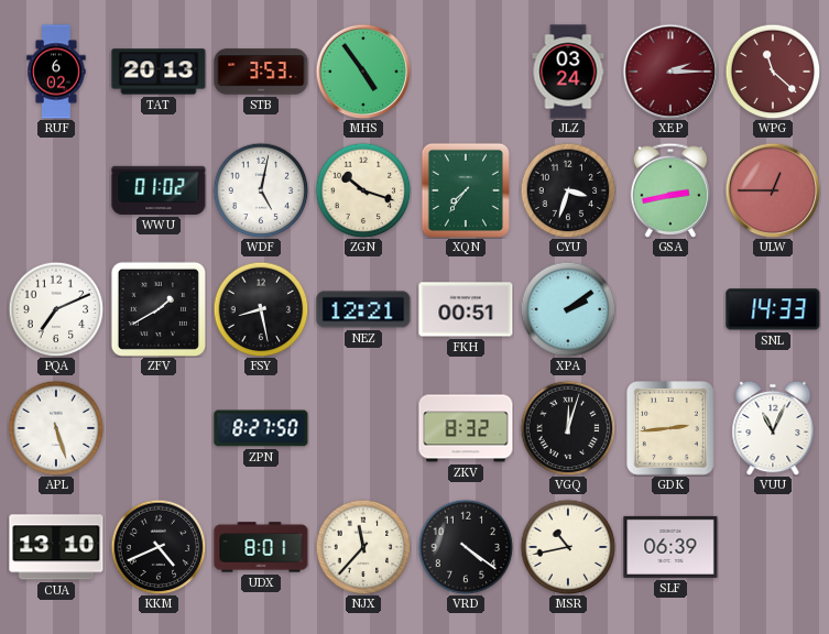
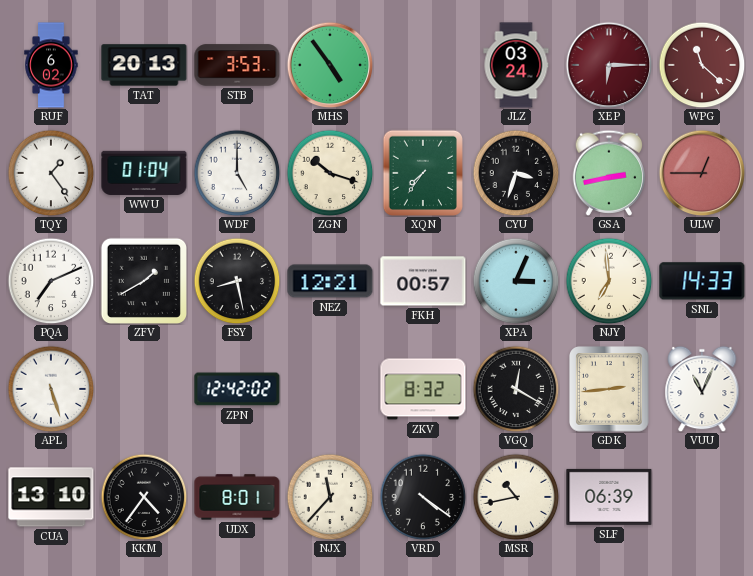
XEP: 2:15 -> 6:15 (609, 65)
TQY: none -> 1:24 (51, 173)
WWU: 01:02 -> 01:04 (144, 173)
WDF: 5:02 -> 5:00 (237, 173)
FKH: 00:51 -> 00:57 (423, 281)
XPA: 2:09 -> 3:04 (516, 281)
NJY: none -> 6:59 (609, 281)
ZPN: 8:27 -> 12:42 (237, 389)
VGQ: 12:03 -> 12:20 (516, 389)
KKM: 4:41 -> 4:36 (144, 497)
